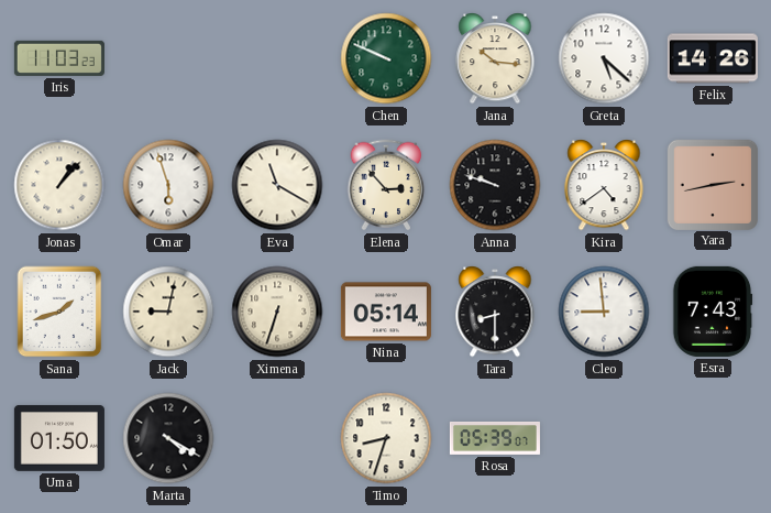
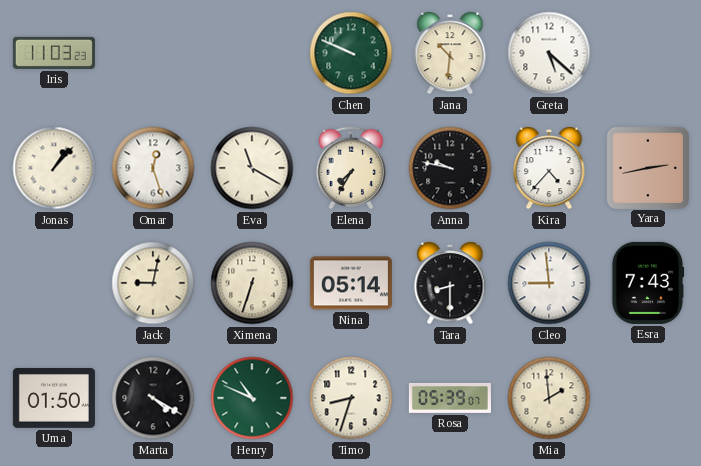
Jana: 10:16 -> 10:31 (450, 53)
Felix: 14:26 -> none (713, 58)
Omar: 5:57 -> 12:27 (153, 168)
Elena: 2:53 -> 7:35 (351, 168)
Anna: 9:48 -> 9:47 (450, 168)
Kira: 4:39 -> 4:37 (549, 168)
Sana: 1:42 -> none (59, 312)
Henry: none -> 10:49 (252, 398)
Mia: none -> 1:59 (549, 398)
